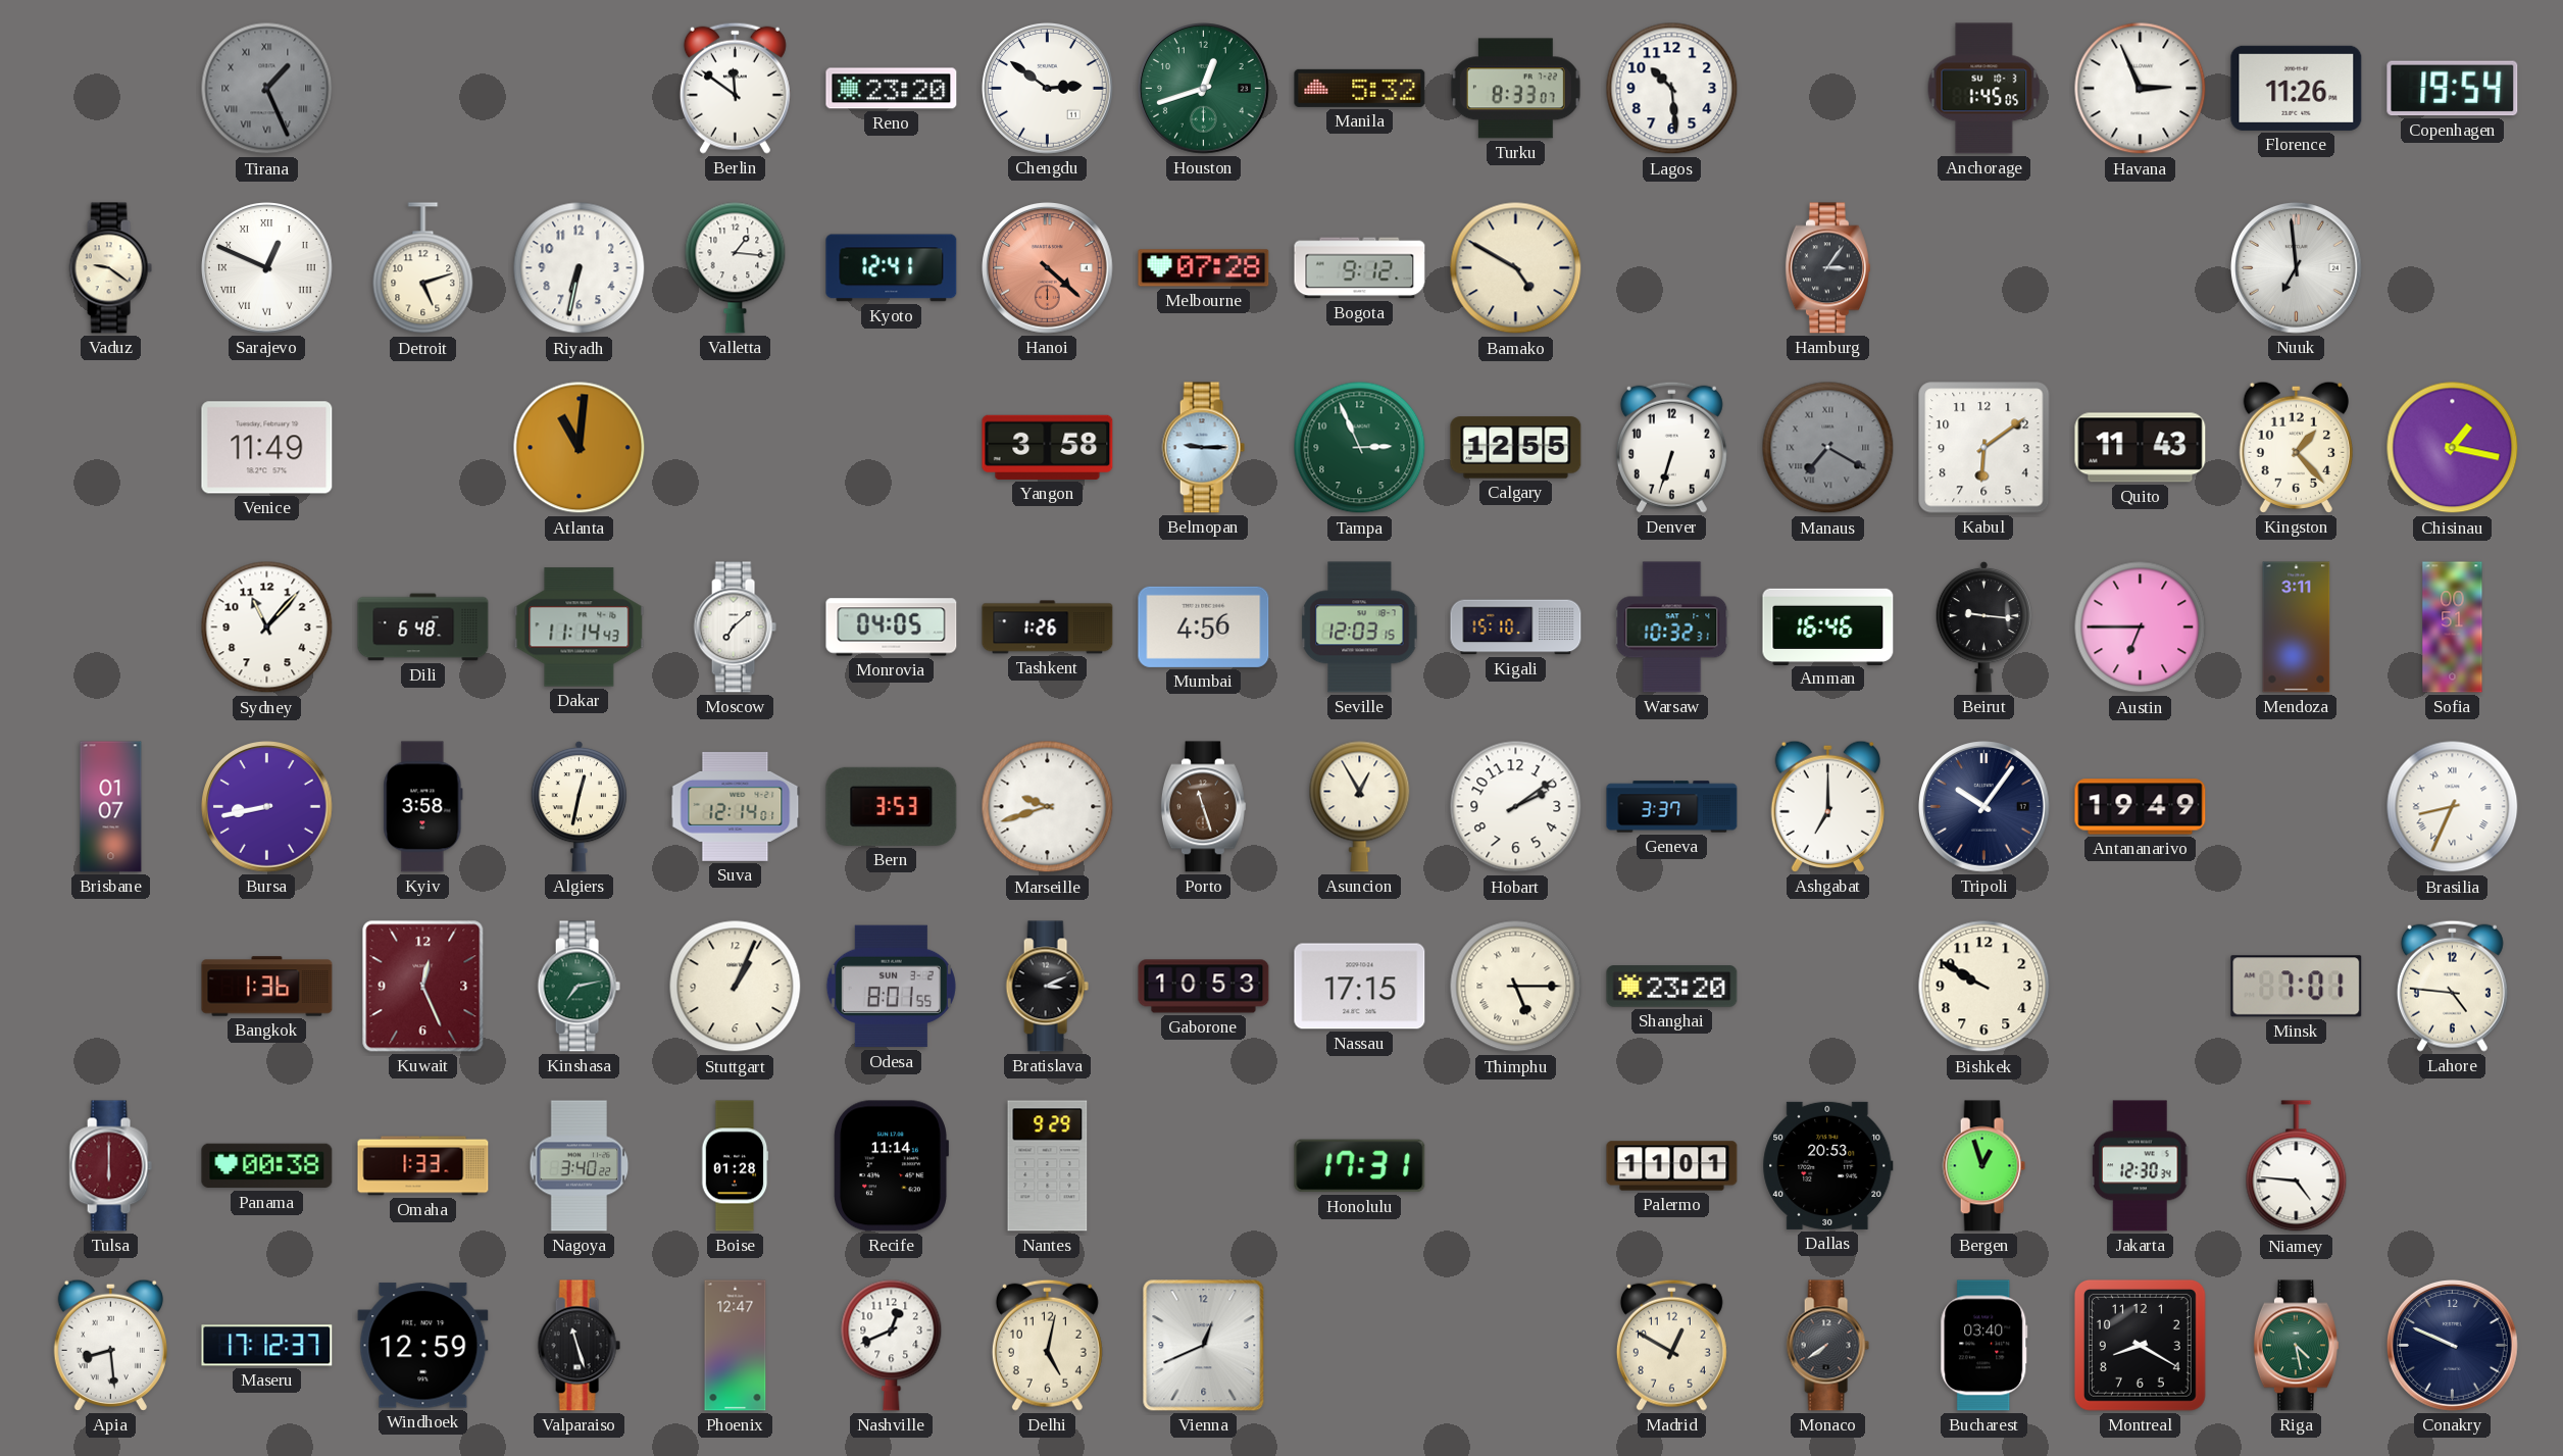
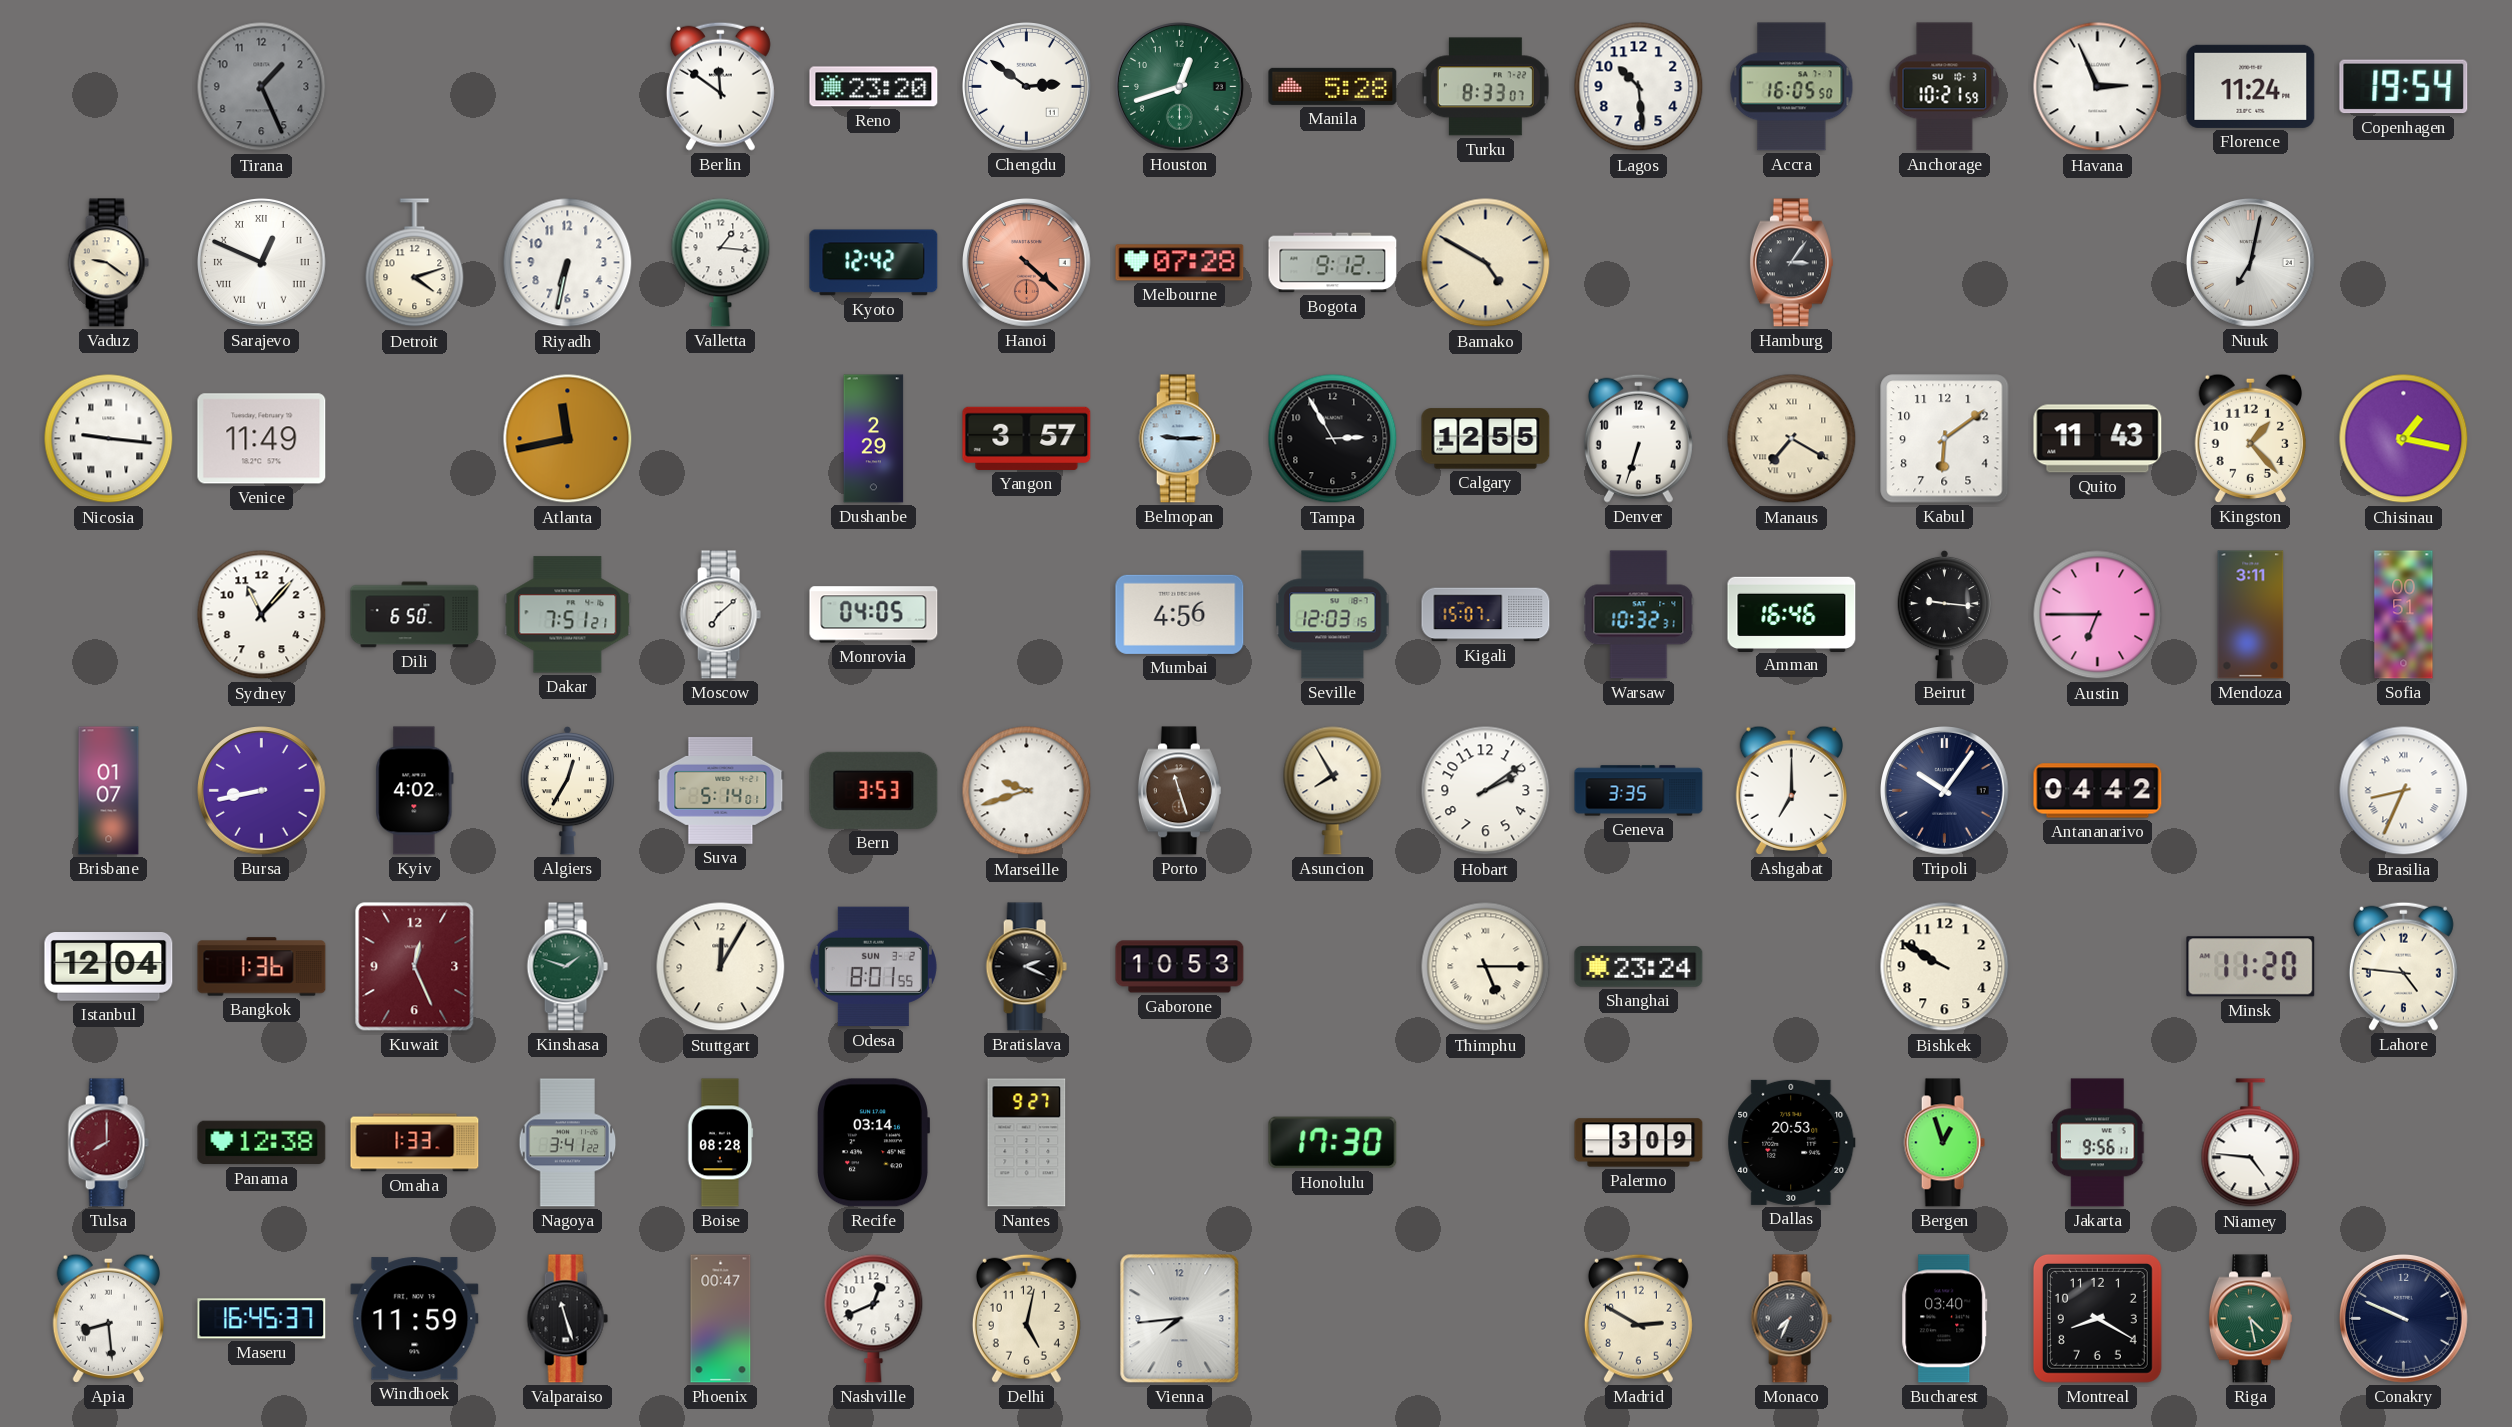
Tirana numerals: Roman -> Arabic (262, 87)
Manila: 5:32 -> 5:28 (1333, 86)
Accra: none -> 16:05 (1792, 87)
Anchorage: 1:45 -> 10:21 (1945, 87)
Florence: 11:26 -> 11:24 (2251, 86)
Detroit: 5:12 -> 4:12 (415, 263)
Kyoto: 12:41 -> 12:42 (874, 263)
Nuuk: 6:59 -> 7:02 (2251, 263)
Nicosia: none -> 9:16 (109, 439)
Atlanta: 11:01 -> 11:43 (568, 439)
Dushanbe: none -> 2:29 (874, 439)
Yangon: 3:58 -> 3:57 (1027, 438)
Tampa: 2:56 -> 2:55 (1333, 439)
Tampa dial: green -> black (1333, 439)
Manaus dial: grey -> cream (1792, 439)
Dili: 6:48 -> 6:50 (415, 615)
Dakar: 11:14 -> 7:51 (568, 615)
Tashkent: 1:26 -> none (1048, 627)
Kigali: 15:10 -> 15:07 (1486, 615)
Kyiv: 3:58 -> 4:02 (415, 791)
Algiers: 12:32 -> 12:35 (568, 790)
Suva: 12:14 -> 5:14 (721, 790)
Asuncion: 12:55 -> 7:55 (1333, 790)
Geneva: 3:37 -> 3:35 (1639, 791)
Antananarivo: 19:49 -> 04:42 (2098, 791)
Istanbul: none -> 12:04 (109, 967)
Kinshasa: 7:13 -> 1:48 (567, 967)
Stuttgart: 1:04 -> 12:05 (721, 967)
Bratislava: 3:11 -> 2:19 (1026, 967)
Nassau: 17:15 -> none (1360, 987)
Shanghai: 23:20 -> 23:24 (1639, 967)
Minsk: 7:01 -> 11:20 (2251, 967)
Tulsa: 6:00 -> 8:00 (108, 1143)
Panama: 00:38 -> 12:38 (262, 1143)
Nagoya: 3:40 -> 3:41 (568, 1143)
Boise: 01:28 -> 08:28 (720, 1143)
Recife: 11:14 -> 03:14 (873, 1143)
Nantes: 9:29 -> 9:27 (1027, 1143)
Honolulu: 17:31 -> 17:30 (1333, 1143)
Palermo: 11:01 -> 3:09 (1639, 1143)
Jakarta: 12:30 -> 9:56 (2098, 1143)
Maseru: 17:12 -> 16:45 (262, 1319)
Windhoek: 12:59 -> 11:59 (415, 1319)
Phoenix: 12:47 -> 00:47 (721, 1319)
Vienna: 12:41 -> 7:44 (1180, 1319)
Madrid: 12:50 -> 2:50 (1638, 1318)
Monaco: 7:39 -> 7:34 (1791, 1319)
